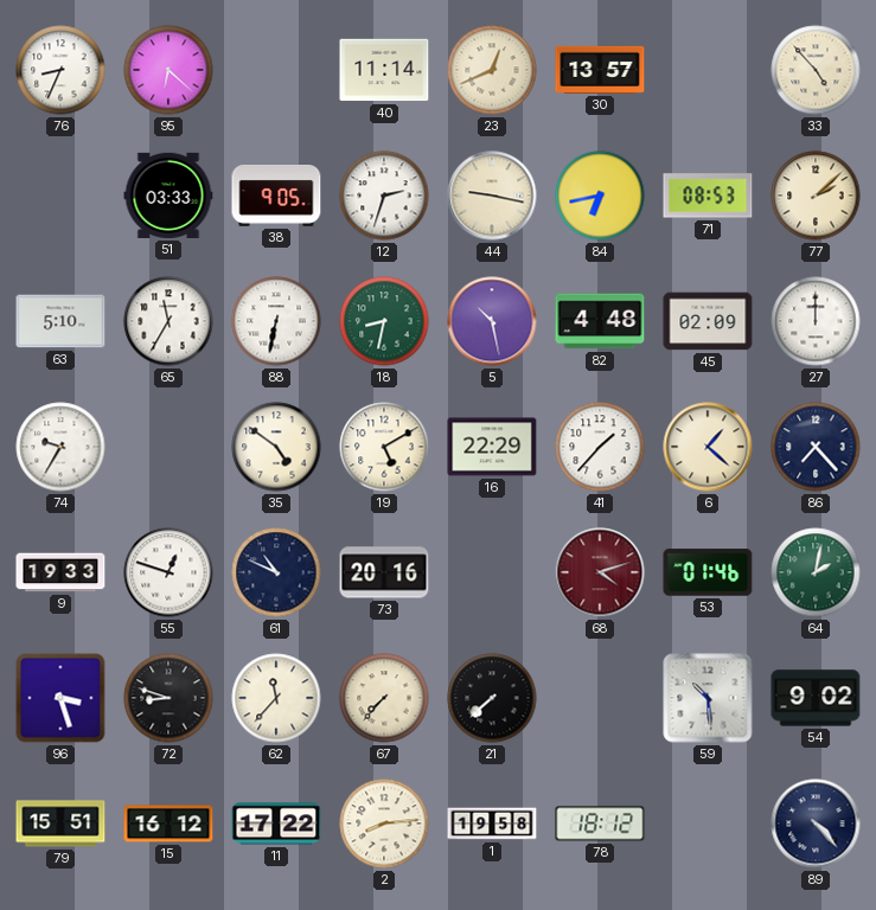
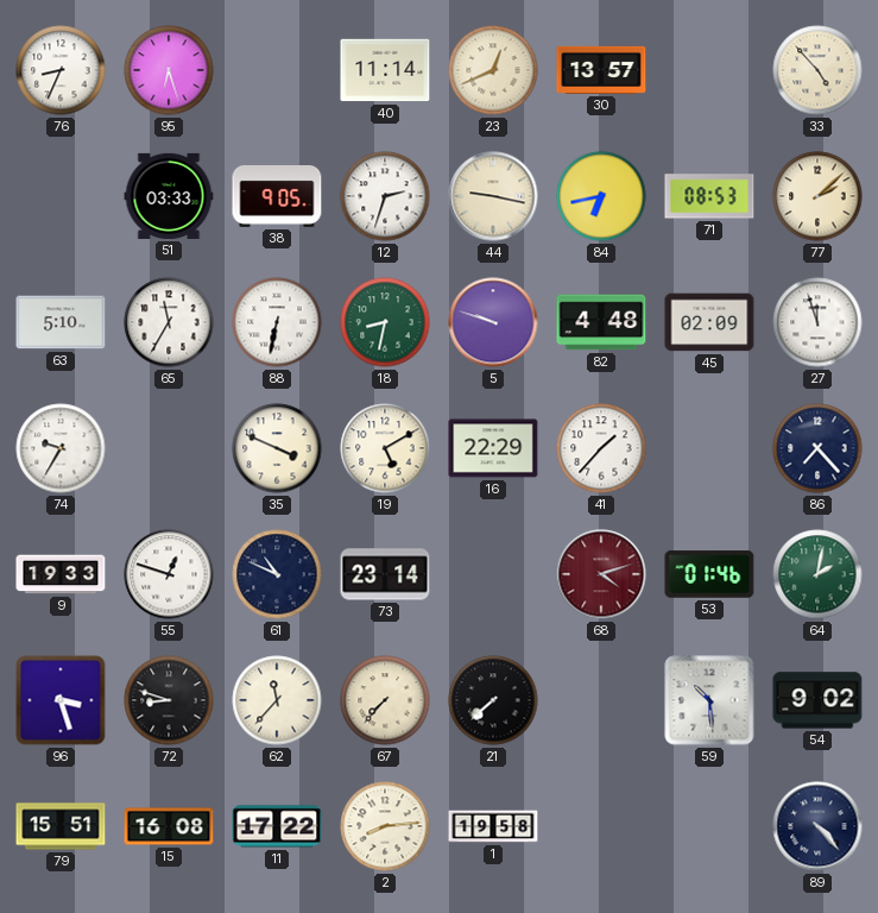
95: 6:22 -> 6:27 (169, 70)
5: 10:28 -> 9:48 (493, 322)
27: 12:00 -> 11:57 (817, 322)
35: 4:51 -> 3:49 (277, 448)
6: 1:22 -> none (708, 447)
73: 20:16 -> 23:14 (385, 574)
15: 16:12 -> 16:08 (169, 826)
78: 18:12 -> none (600, 824)
